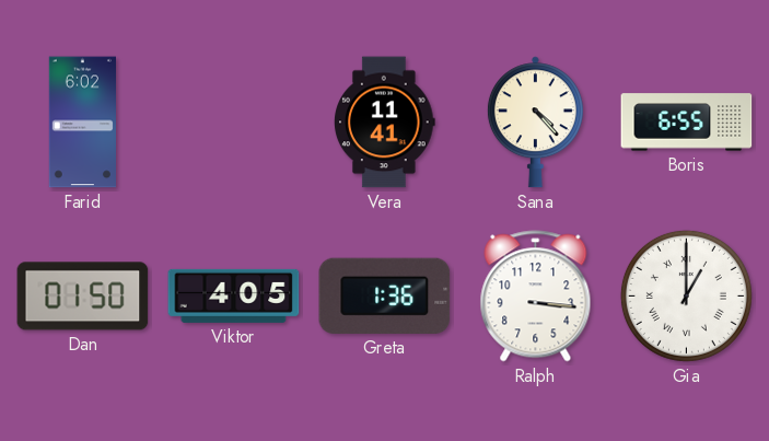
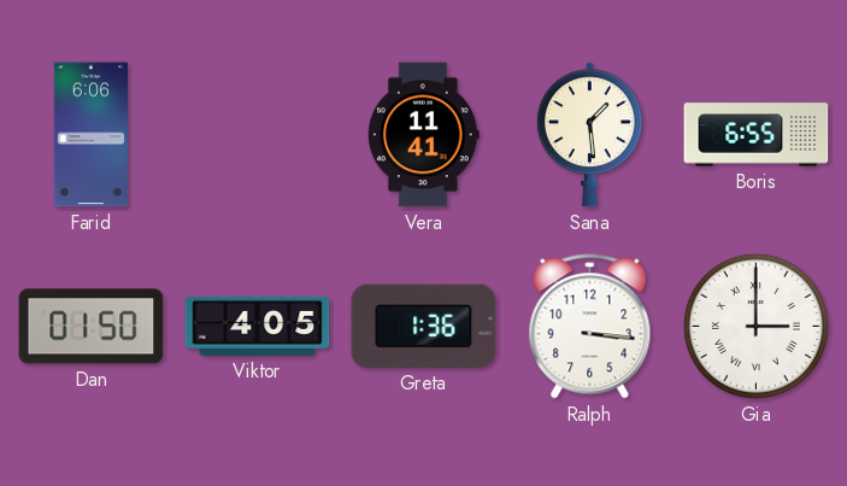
Farid: 6:02 -> 6:06 (90, 135)
Sana: 4:23 -> 1:29 (589, 135)
Gia: 1:00 -> 3:00 (755, 326)
